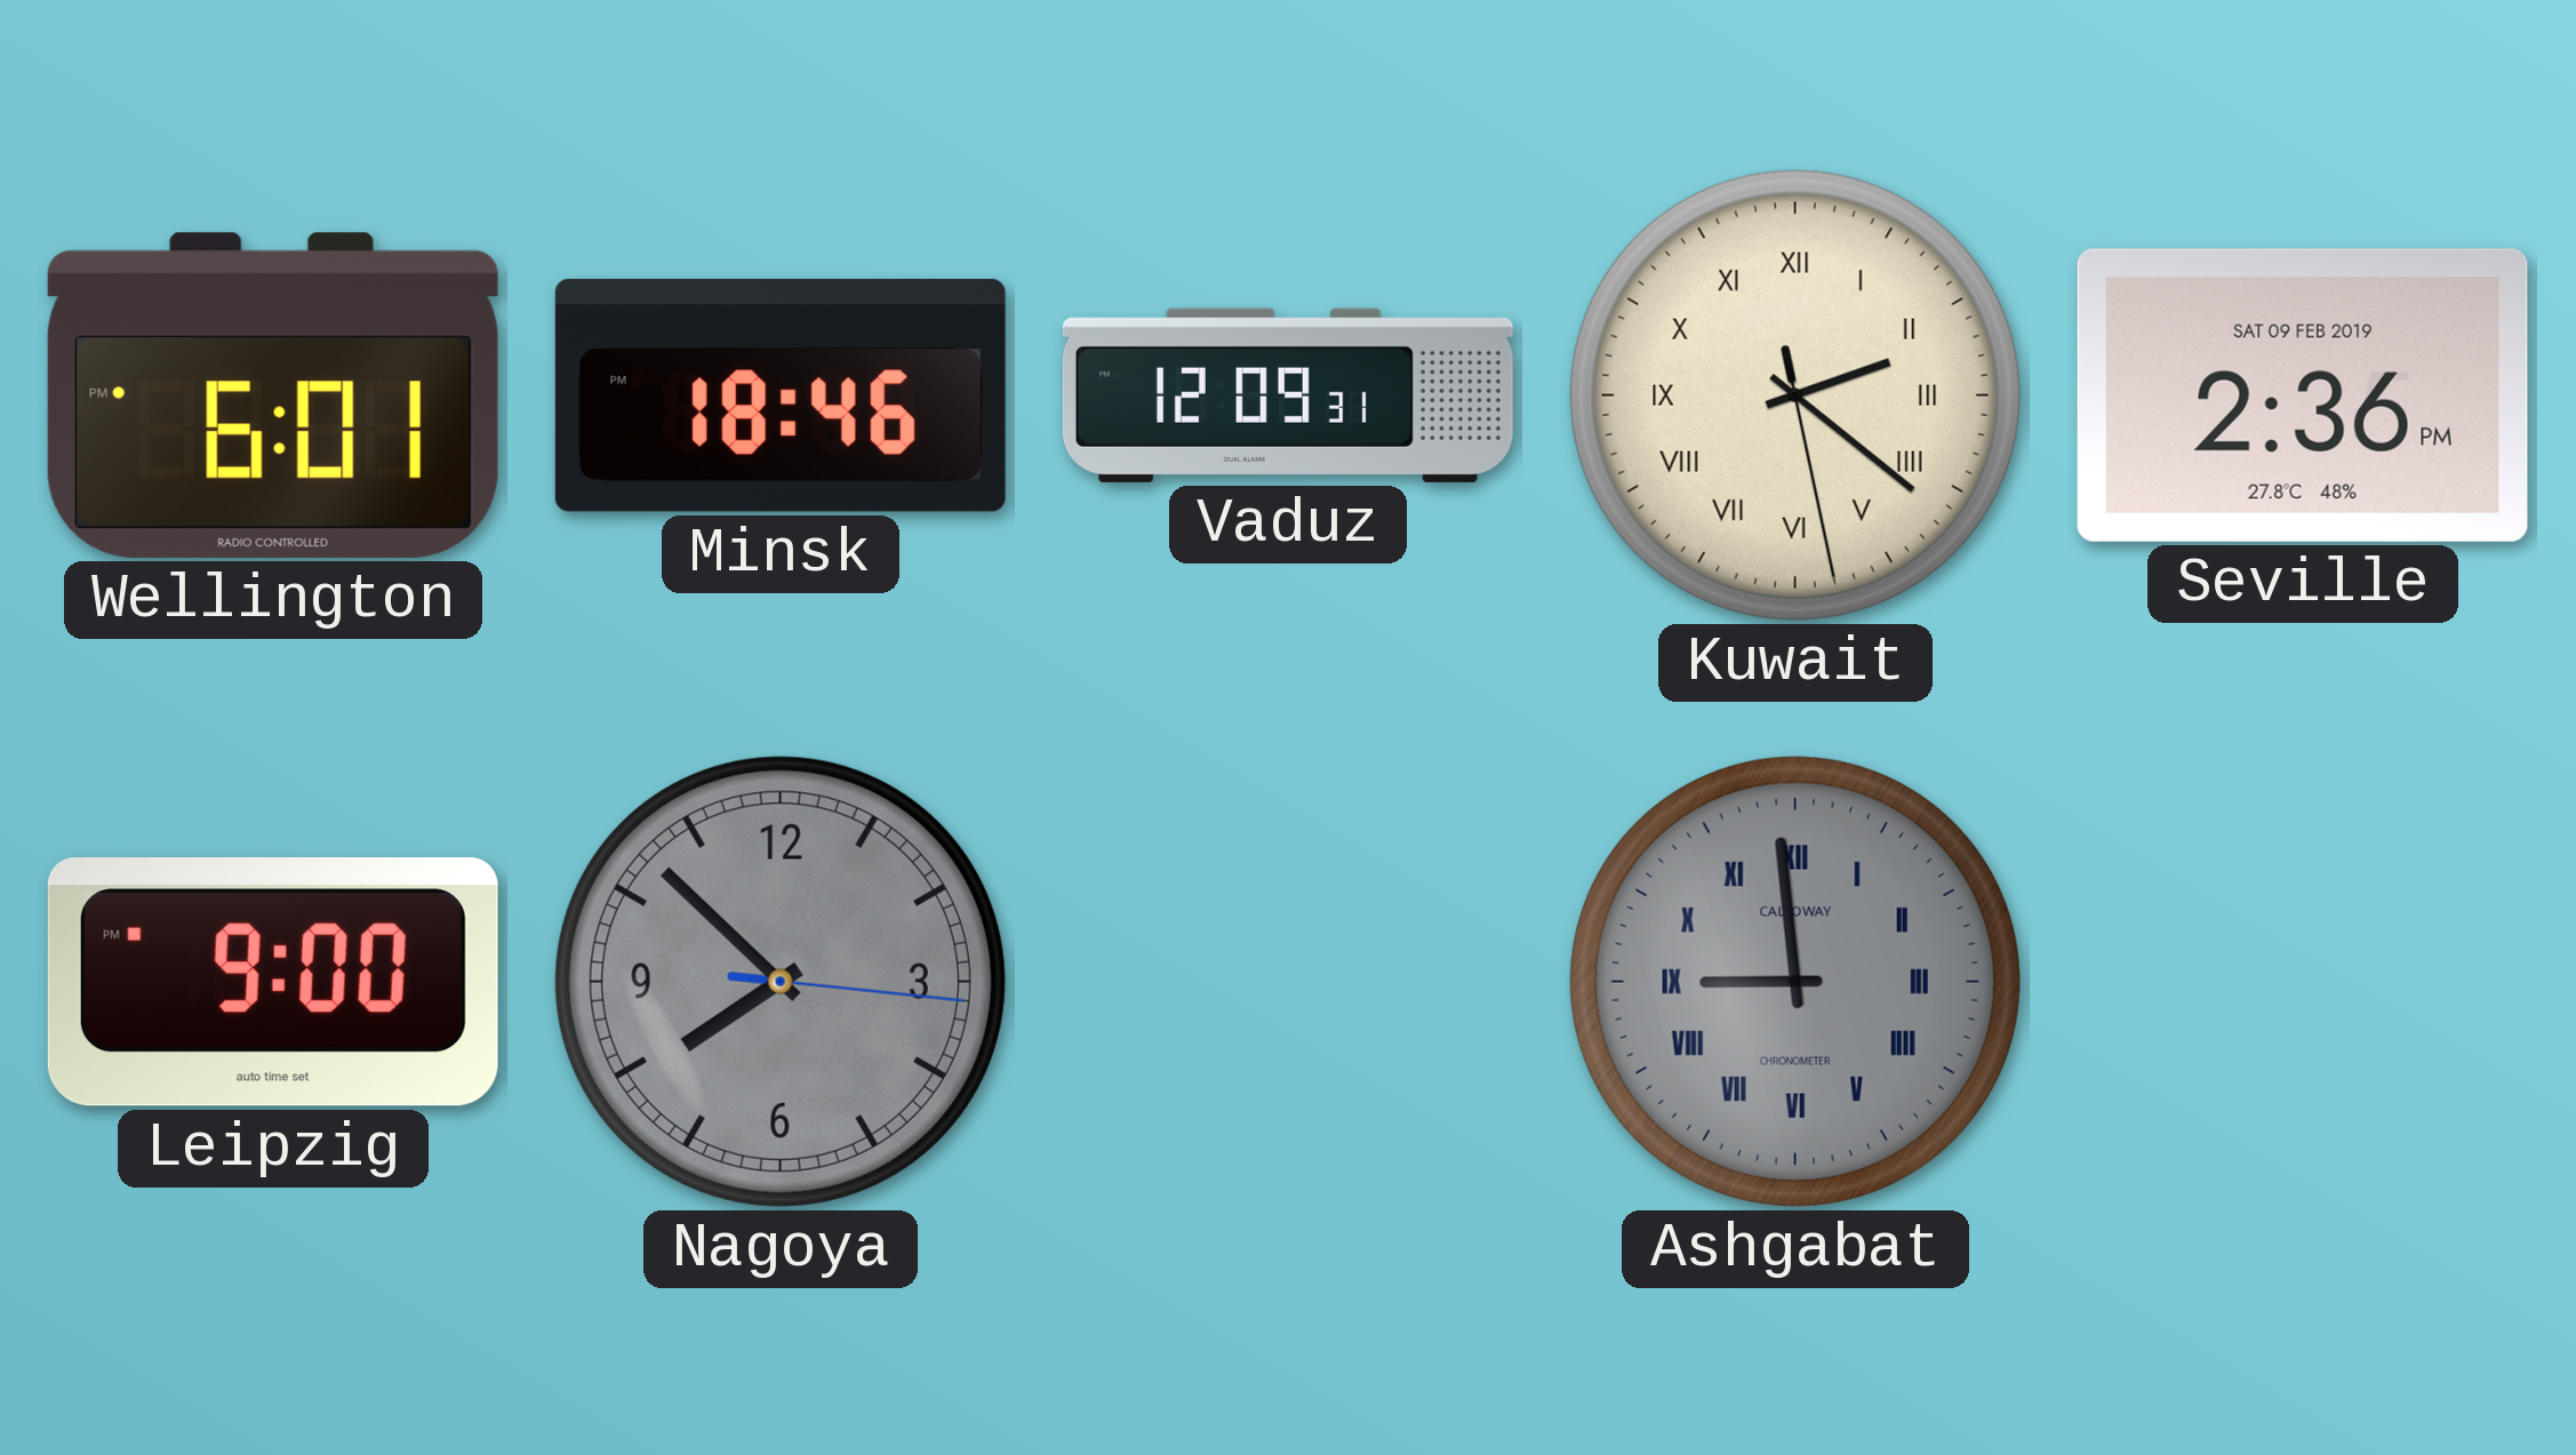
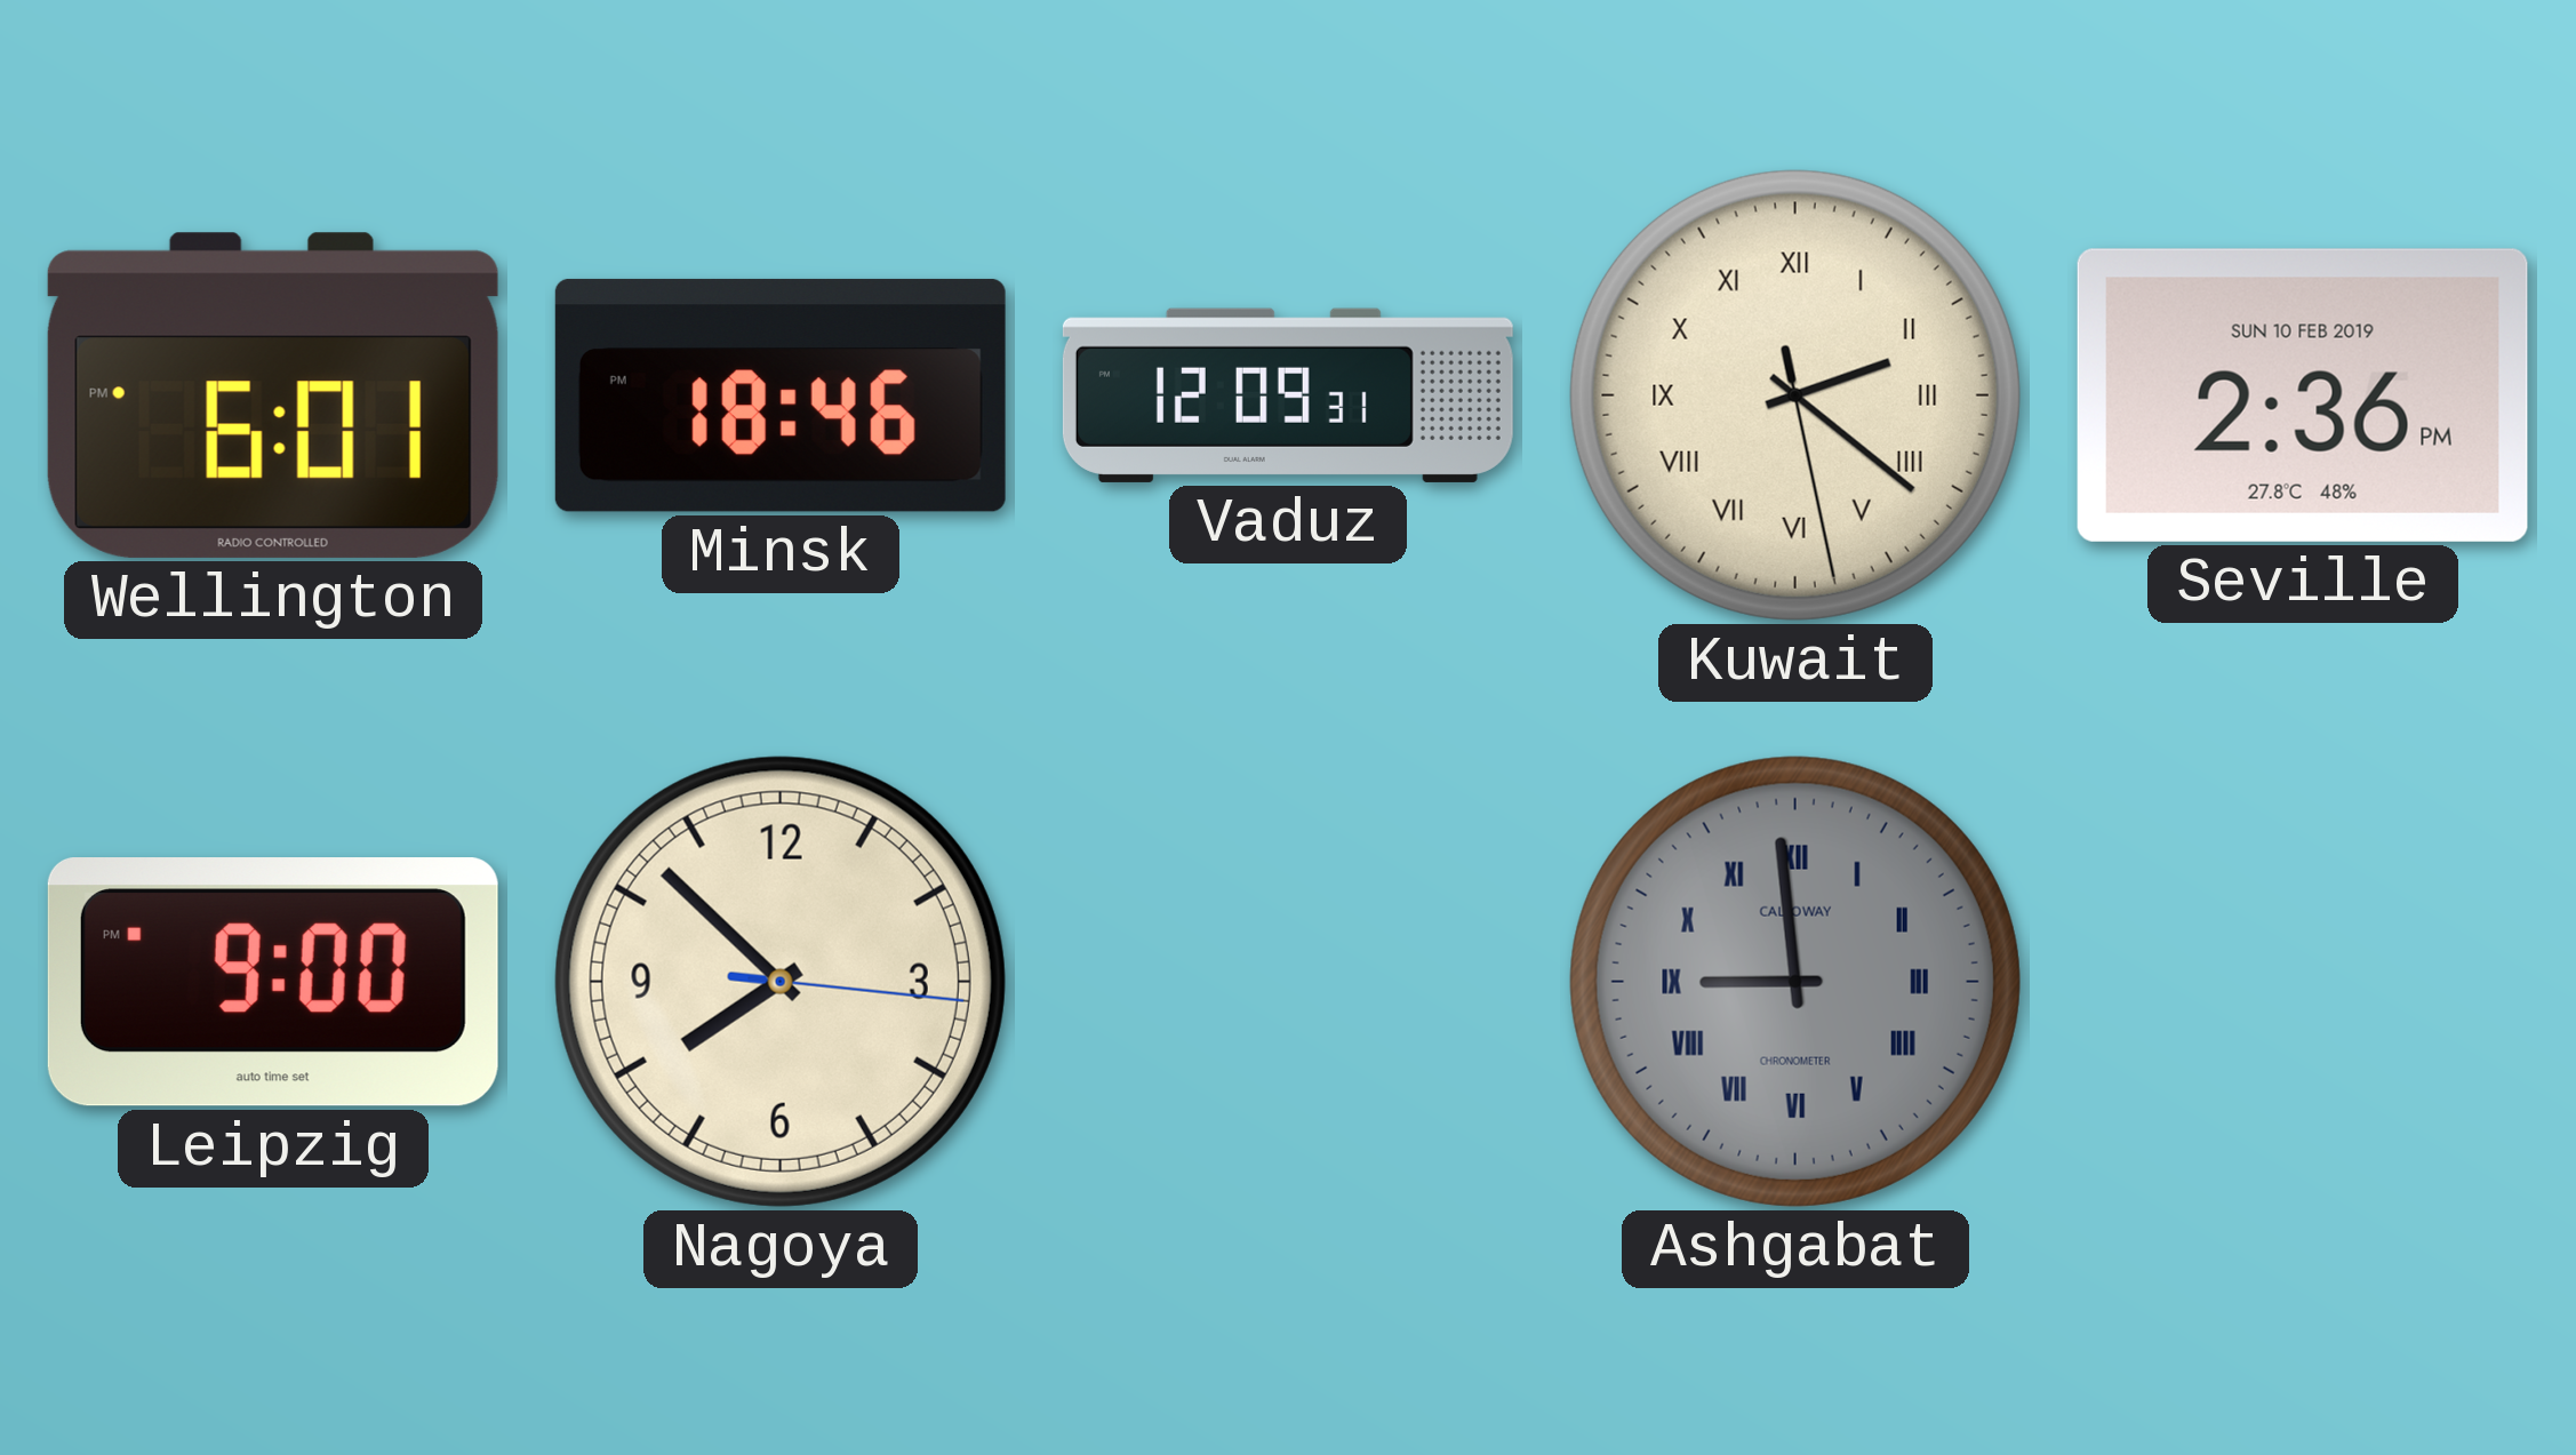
Seville date: SAT 09 FEB 2019 -> SUN 10 FEB 2019 (2303, 395)
Nagoya dial: grey -> cream (781, 982)
